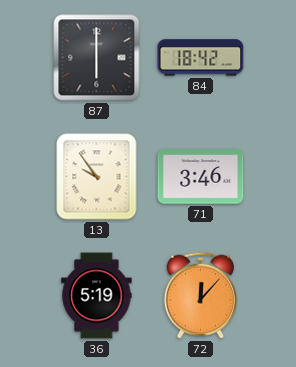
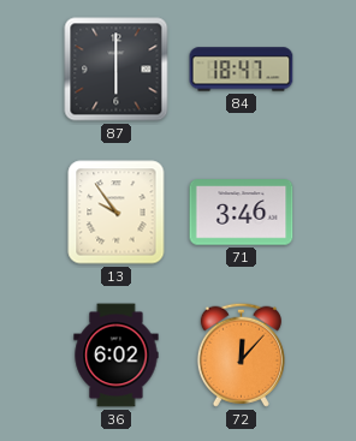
84: 18:42 -> 18:47 (242, 70)
36: 5:19 -> 6:02 (117, 356)
